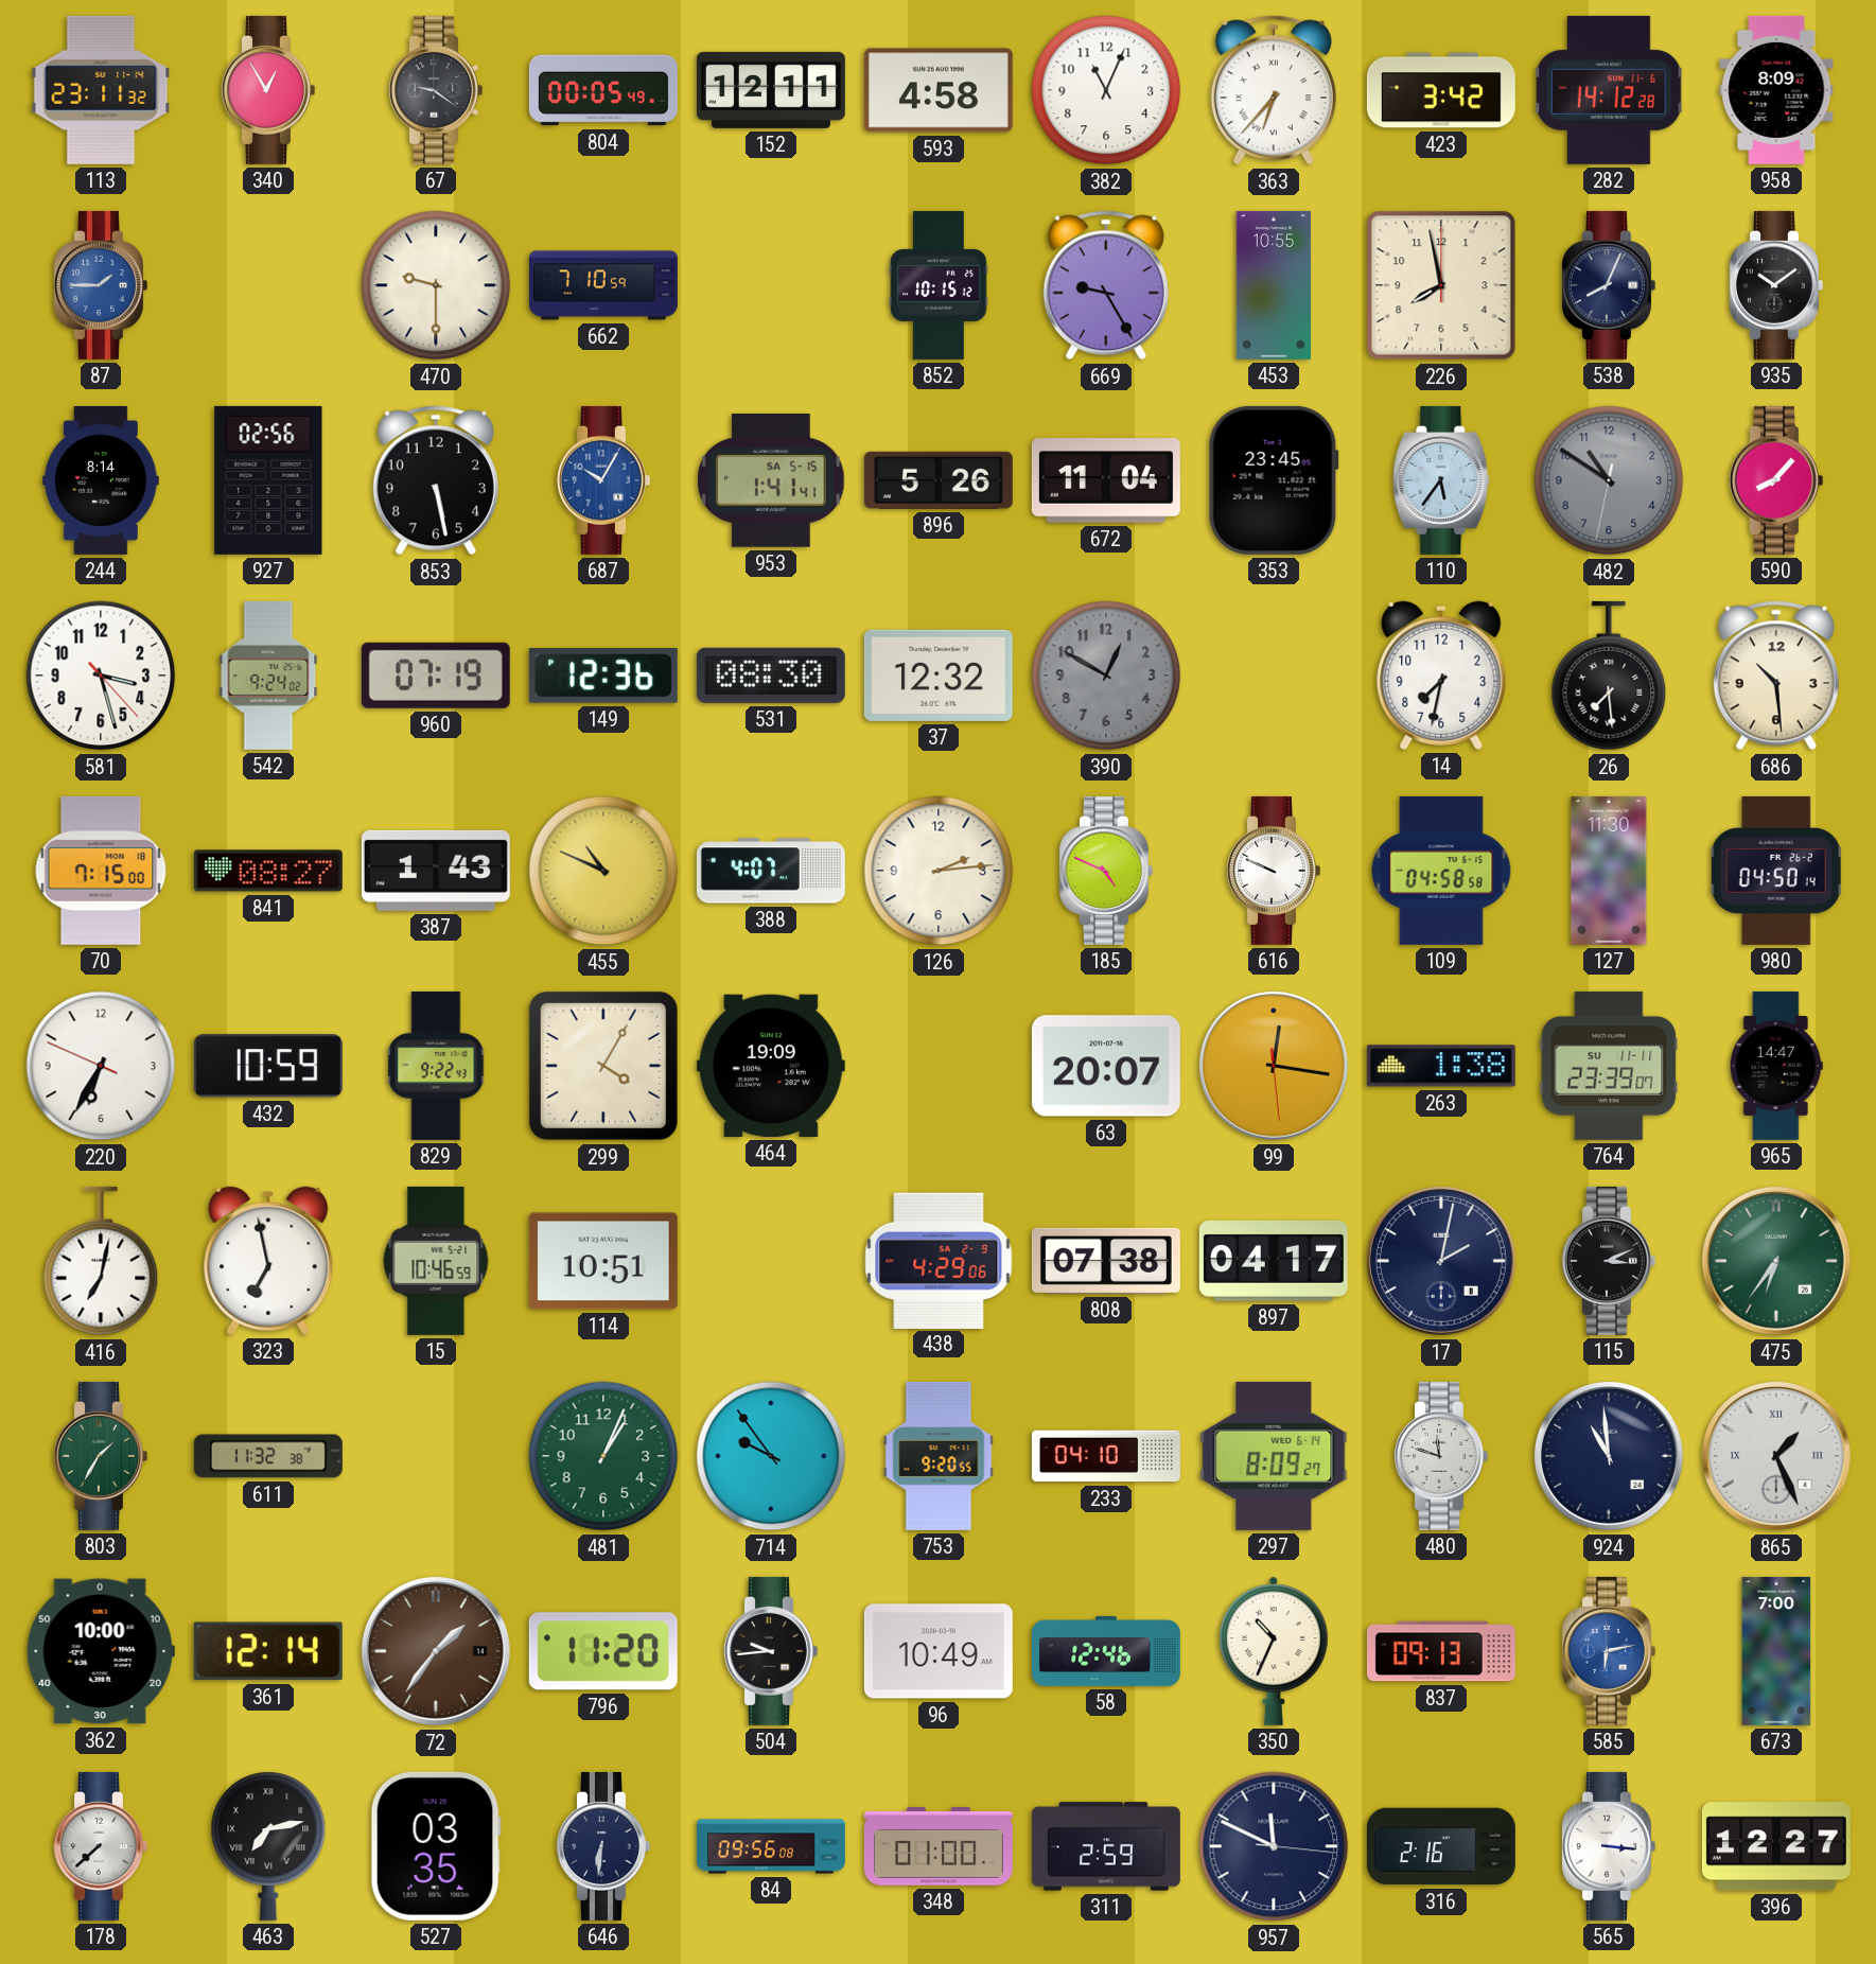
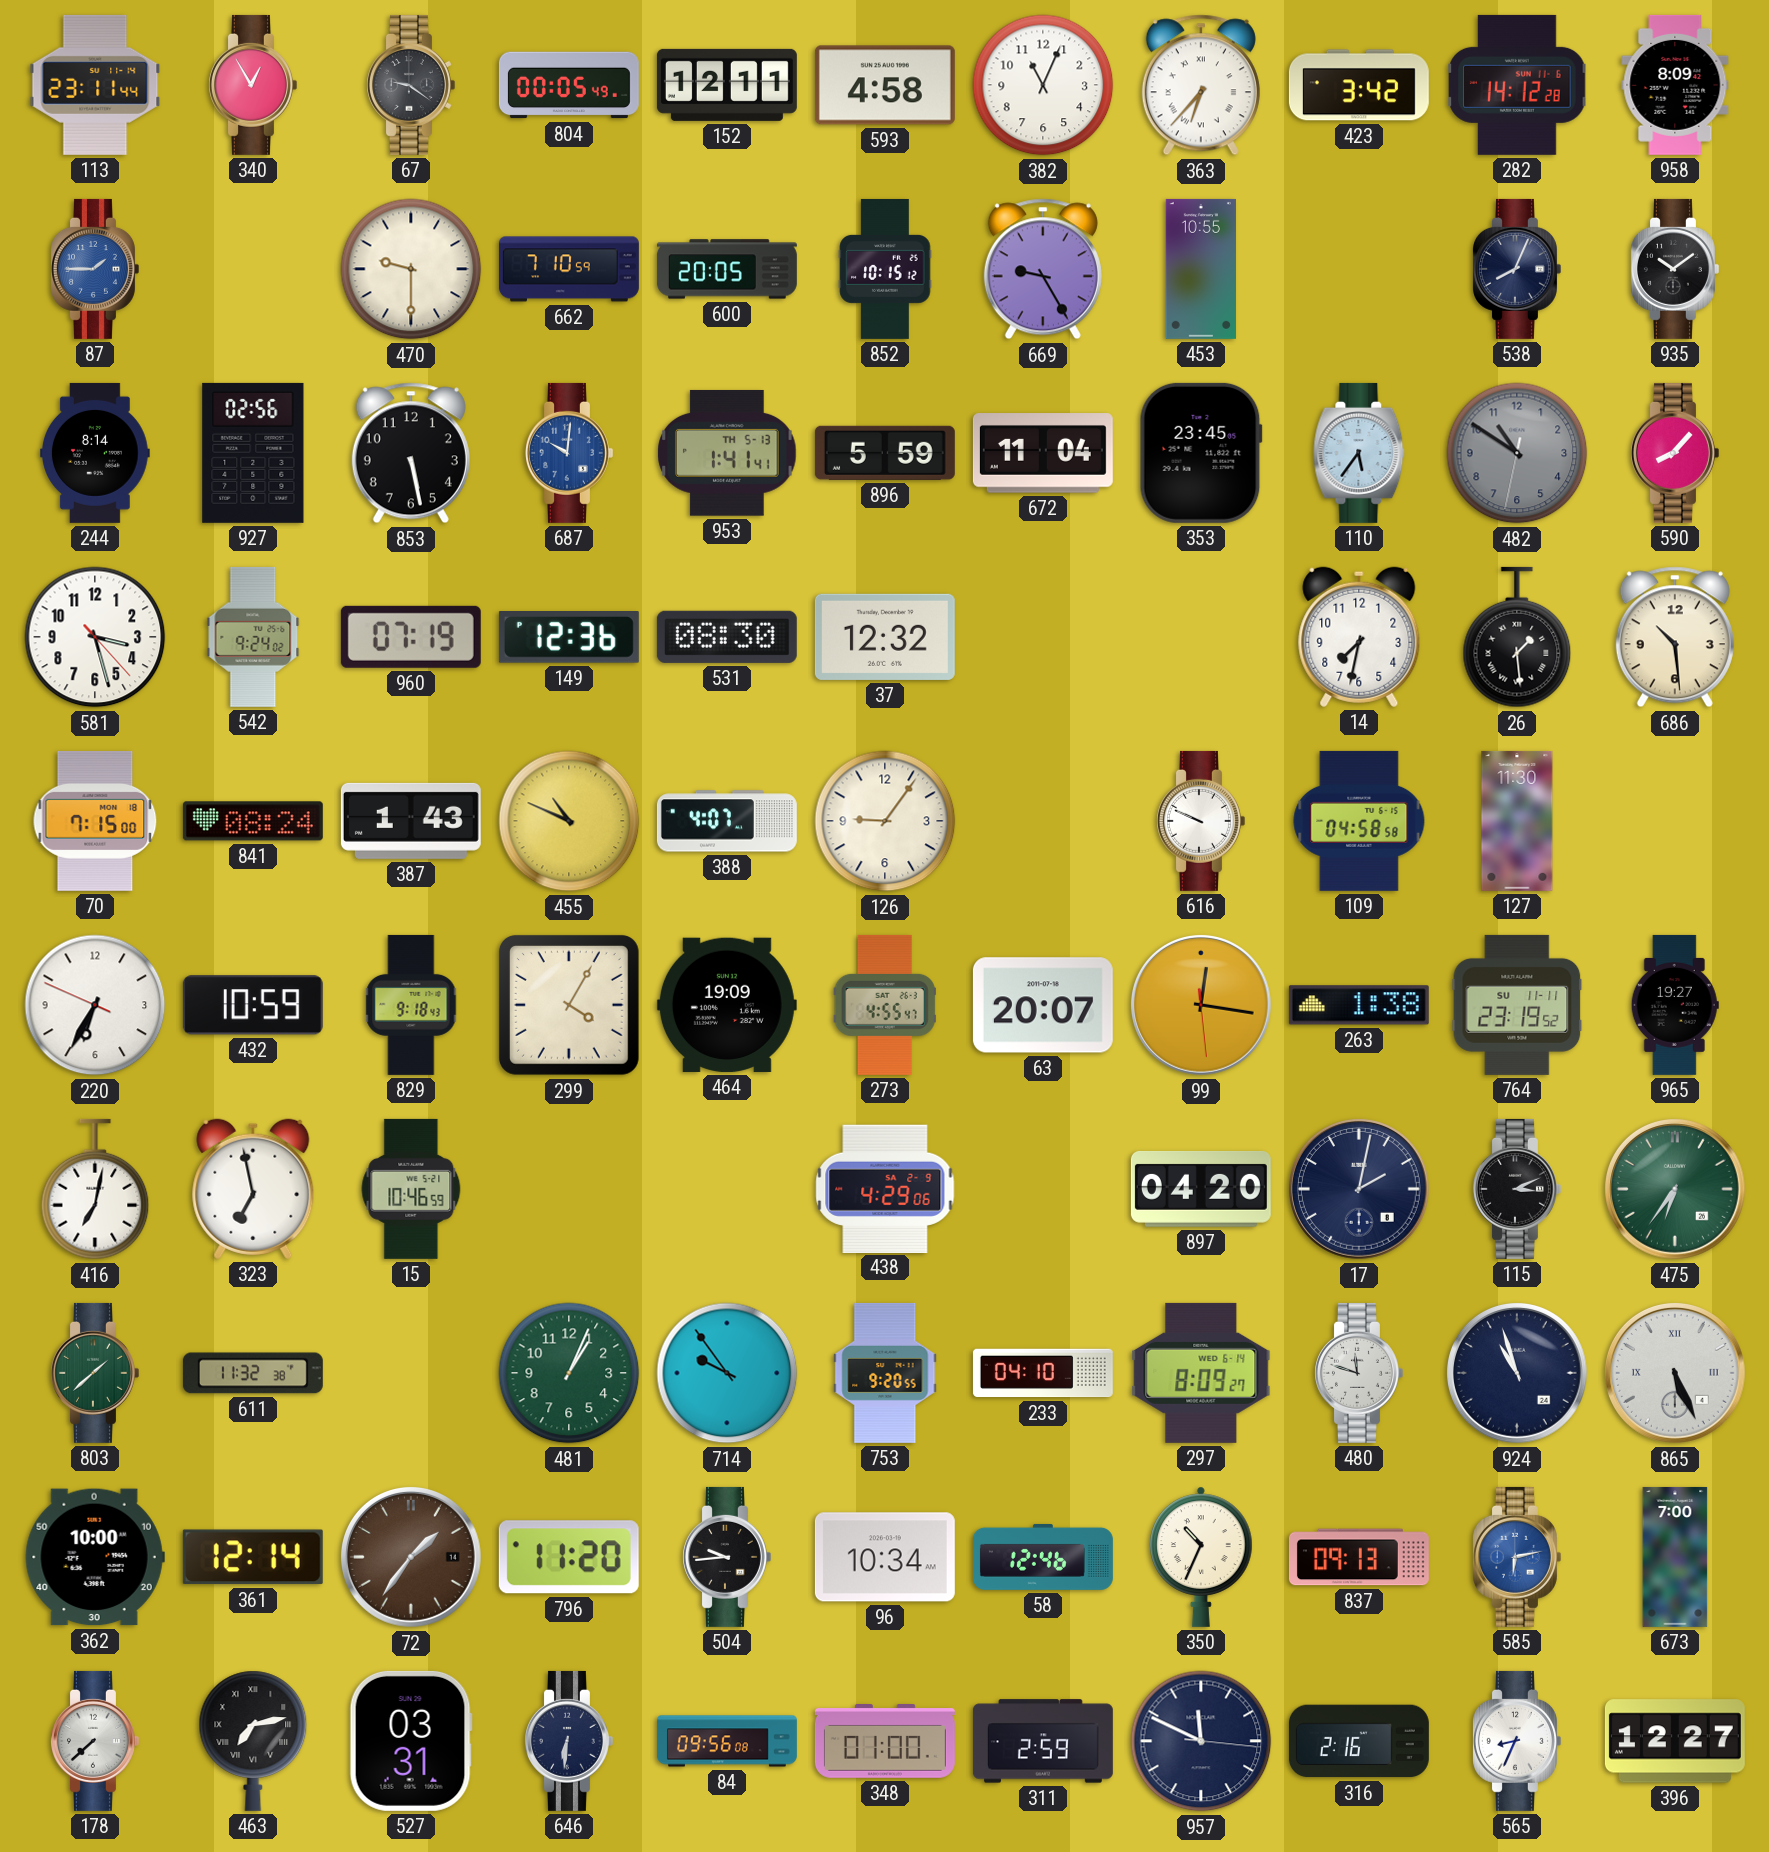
113: 23:11:32 -> 23:11:44 (95, 85)
600: none -> 20:05 (727, 269)
226: 7:58 -> none (1441, 285)
687: 10:05 -> 10:01 (569, 453)
953 date: SA 5-15 -> TH 5-13 (727, 453)
896: 5:26 -> 5:59 (885, 453)
390: 12:50 -> none (1106, 676)
26: 7:29 -> 1:29 (1517, 637)
841: 08:27 -> 08:24 (253, 821)
126: 2:14 -> 9:06 (885, 821)
185: 4:49 -> none (1106, 871)
980: 04:50 -> none (1776, 871)
829: 9:22 -> 9:18 (411, 1005)
273: none -> 4:55 (885, 1005)
764: 23:39 -> 23:19 (1517, 1005)
965: 14:47 -> 19:27 (1675, 1005)
114: 10:51 -> none (603, 1261)
808: 07:38 -> none (1106, 1261)
897: 04:17 -> 04:20 (1201, 1189)
803: 1:35 -> 1:38 (95, 1373)
924: 10:59 -> 10:57 (1517, 1373)
865: 1:26 -> 5:26 (1675, 1373)
96: 10:49 -> 10:34 (885, 1557)
527: 03:35 -> 03:31 (411, 1741)
565: 3:16 -> 8:34 (1517, 1741)
